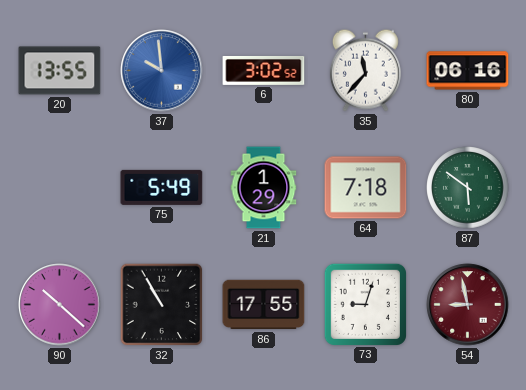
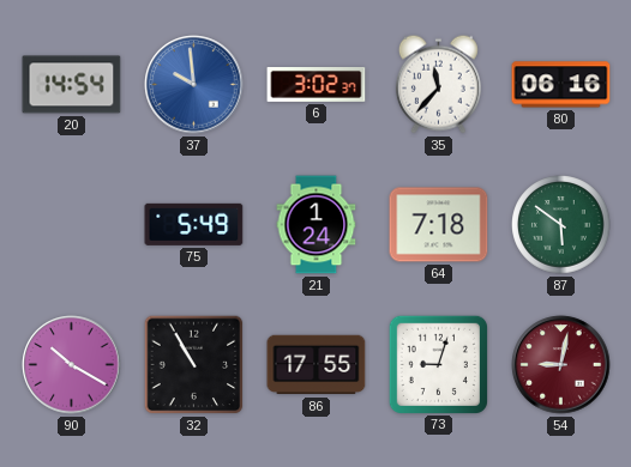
20: 13:55 -> 14:54 (72, 85)
6: 3:02:52 -> 3:02:37 (317, 84)
21: 1:29 -> 1:24 (317, 225)
90: 10:22 -> 10:20 (72, 365)
54: 8:58 -> 9:02 (561, 365)
